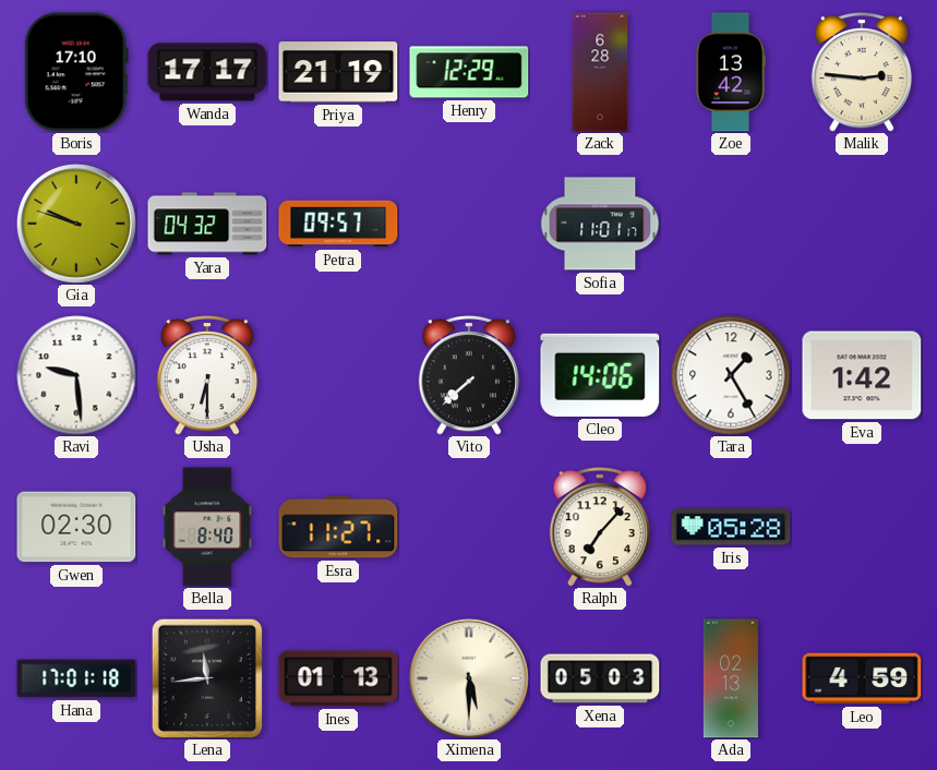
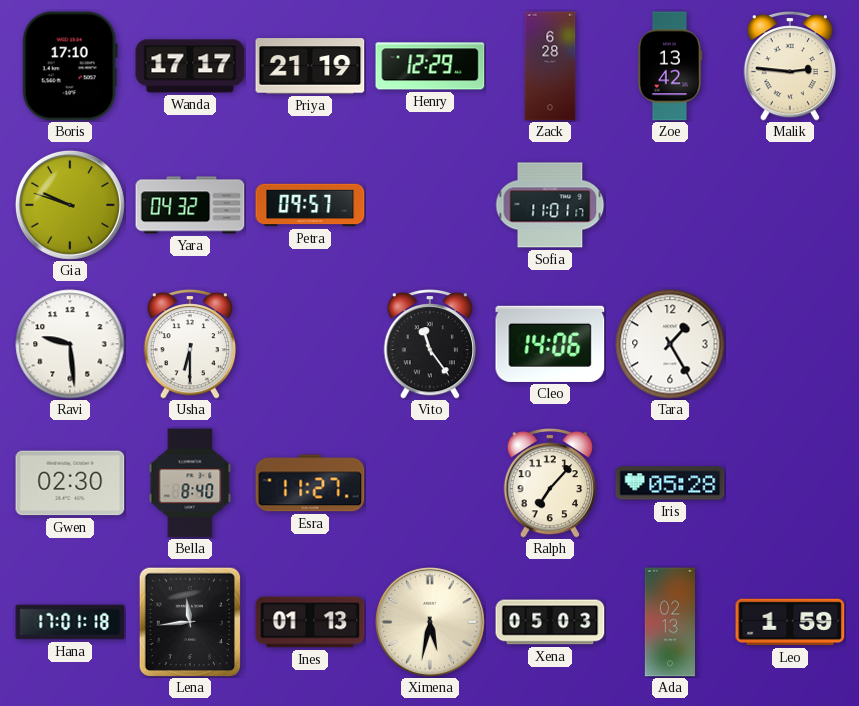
Vito: 7:38 -> 11:24 (429, 345)
Eva: 1:42 -> none (862, 375)
Ximena: 5:30 -> 5:32 (430, 622)
Leo: 4:59 -> 1:59 (790, 622)
